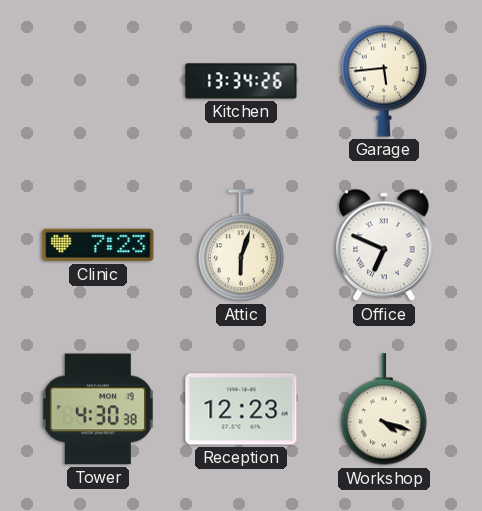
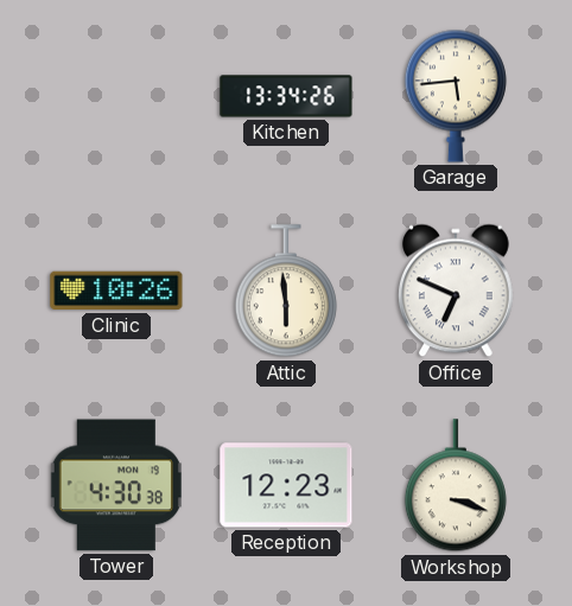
Clinic: 7:23 -> 10:26 (116, 291)
Attic: 6:03 -> 5:59 (286, 292)
Workshop: 4:18 -> 3:18 (456, 486)
